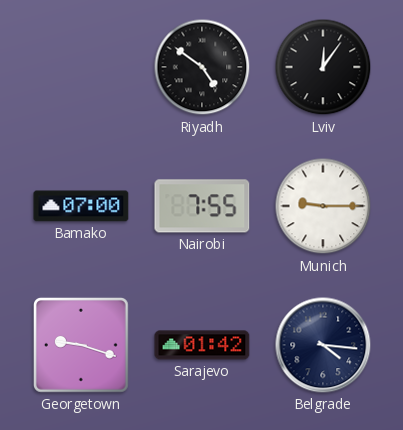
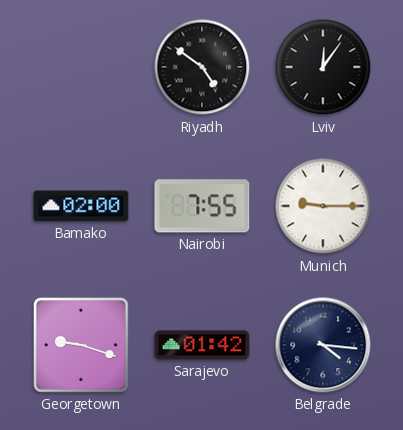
Bamako: 07:00 -> 02:00 (81, 206)
